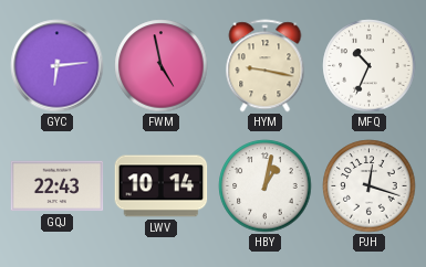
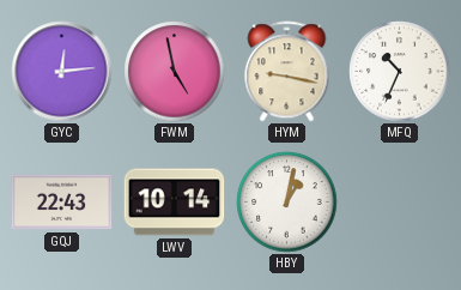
GYC: 6:14 -> 12:14 (62, 72)
PJH: 12:18 -> none (370, 186)
